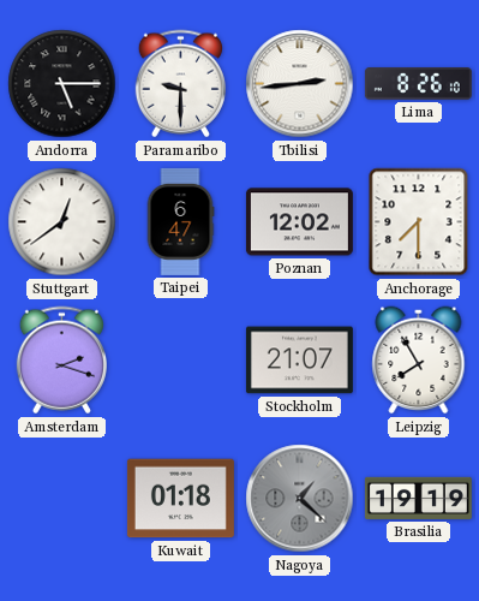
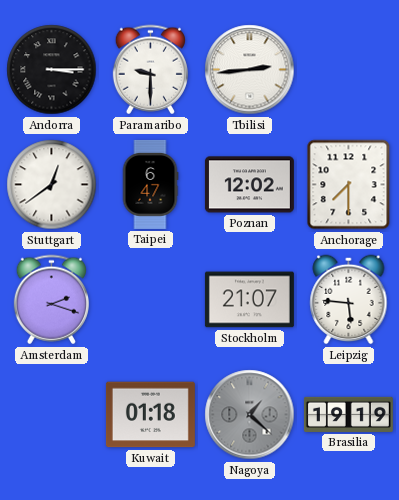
Andorra: 5:15 -> 3:15 (52, 70)
Lima: 8:26 -> none (418, 84)
Leipzig: 7:55 -> 5:46 (349, 300)
